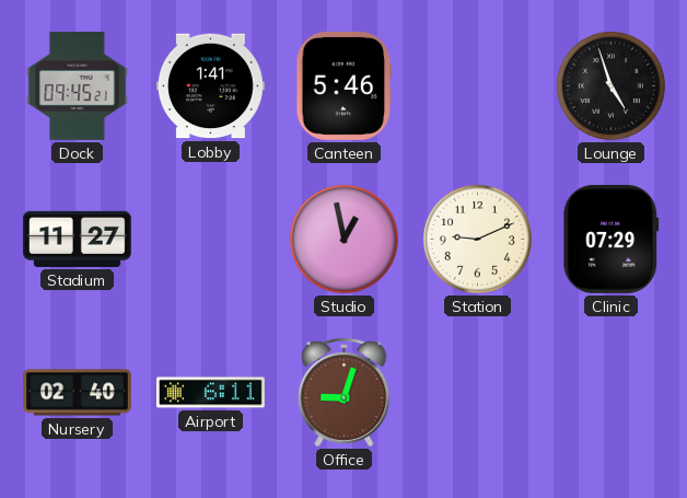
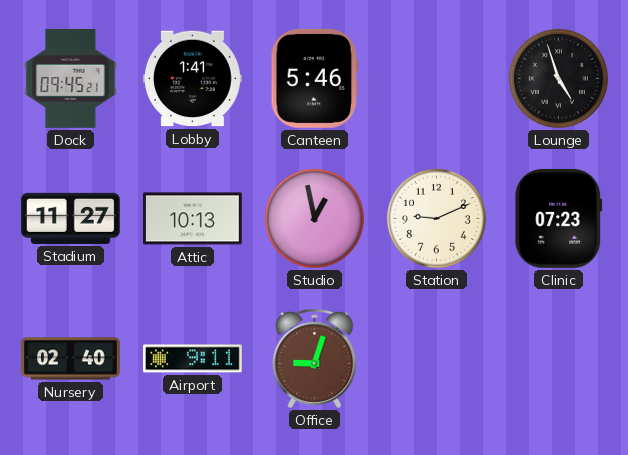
Attic: none -> 10:13 (192, 219)
Clinic: 07:29 -> 07:23 (559, 218)
Airport: 6:11 -> 9:11 (193, 359)
